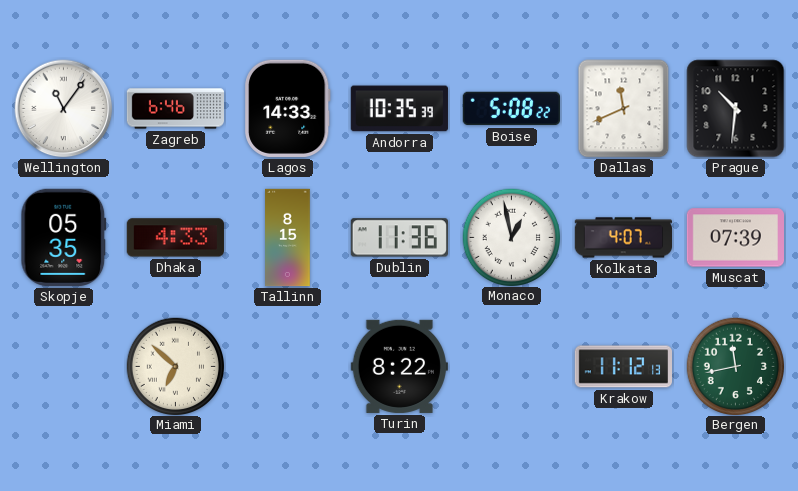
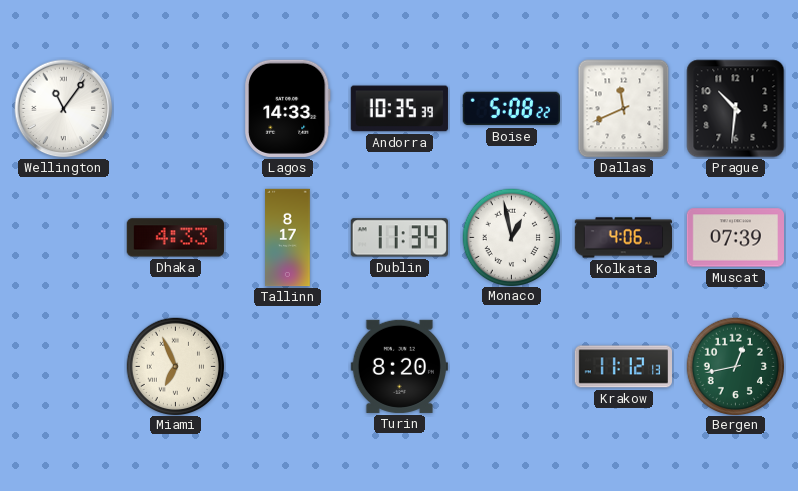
Zagreb: 6:46 -> none (176, 109)
Skopje: 05:35 -> none (64, 237)
Tallinn: 8:15 -> 8:17 (288, 238)
Dublin: 11:36 -> 11:34 (399, 238)
Kolkata: 4:07 -> 4:06 (623, 238)
Miami: 6:52 -> 6:56 (175, 366)
Turin: 8:22 -> 8:20 (399, 366)
Bergen: 11:43 -> 12:43 (735, 366)
